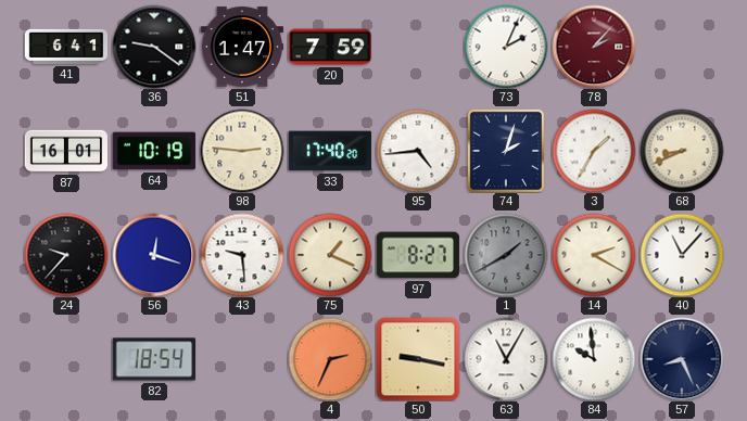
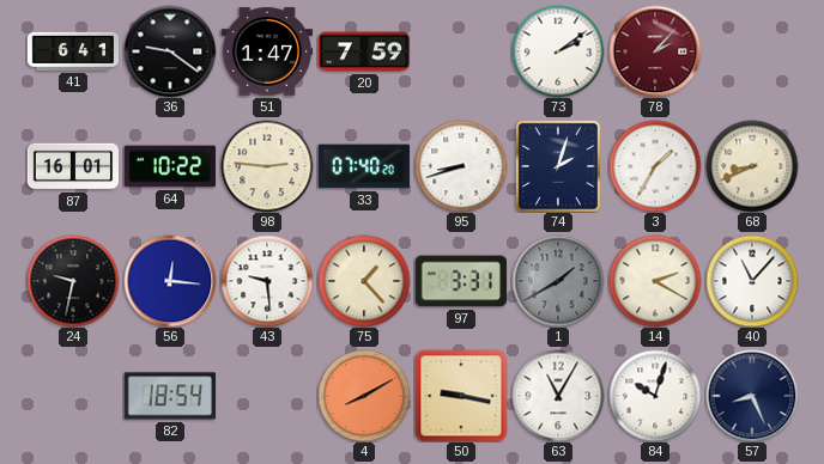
73: 2:04 -> 2:09 (558, 51)
64: 10:19 -> 10:22 (169, 166)
33: 17:40 -> 07:40 (364, 166)
95: 4:44 -> 8:42 (461, 166)
24: 9:37 -> 9:32 (73, 281)
56: 12:18 -> 12:16 (170, 281)
75: 1:19 -> 1:23 (364, 281)
97: 8:27 -> 3:31 (461, 281)
4: 2:34 -> 8:10 (364, 396)
84: 9:59 -> 10:03 (655, 396)
